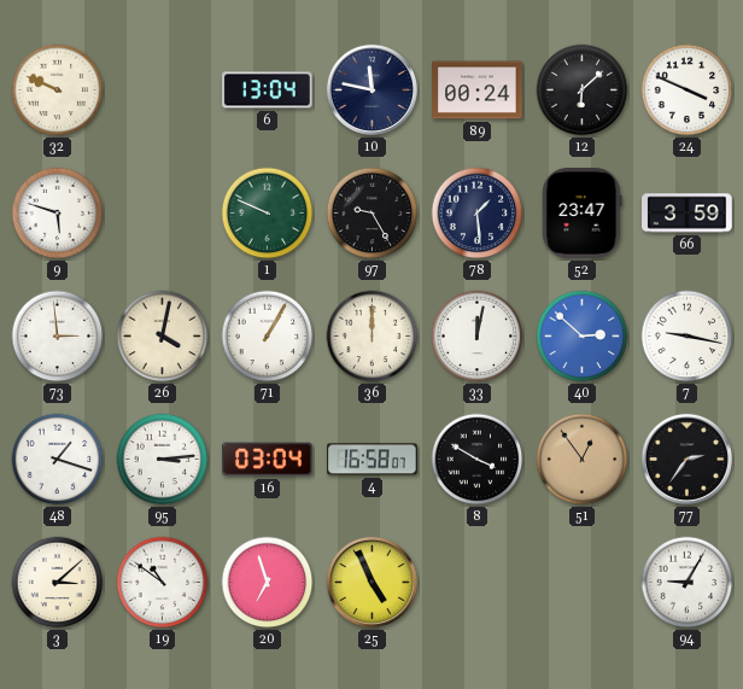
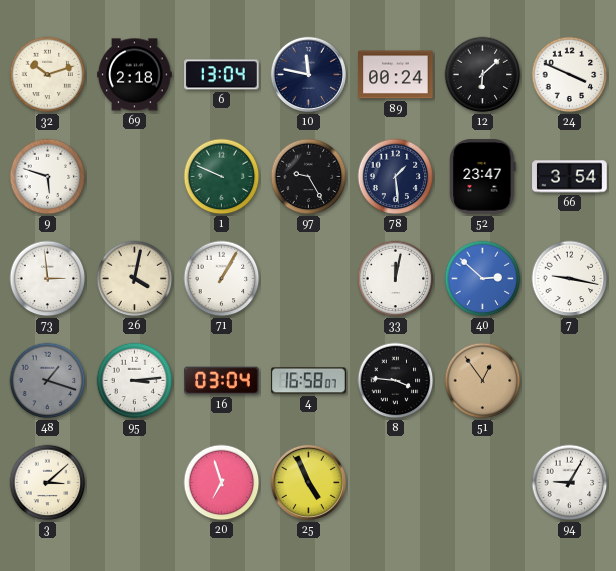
32: 9:49 -> 10:12 (48, 75)
69: none -> 2:18 (135, 75)
66: 3:59 -> 3:54 (570, 177)
36: 12:00 -> none (373, 337)
48 dial: white -> grey (48, 381)
8: 3:50 -> 3:46 (396, 381)
77: 2:36 -> none (686, 459)
19: 10:51 -> none (163, 583)
